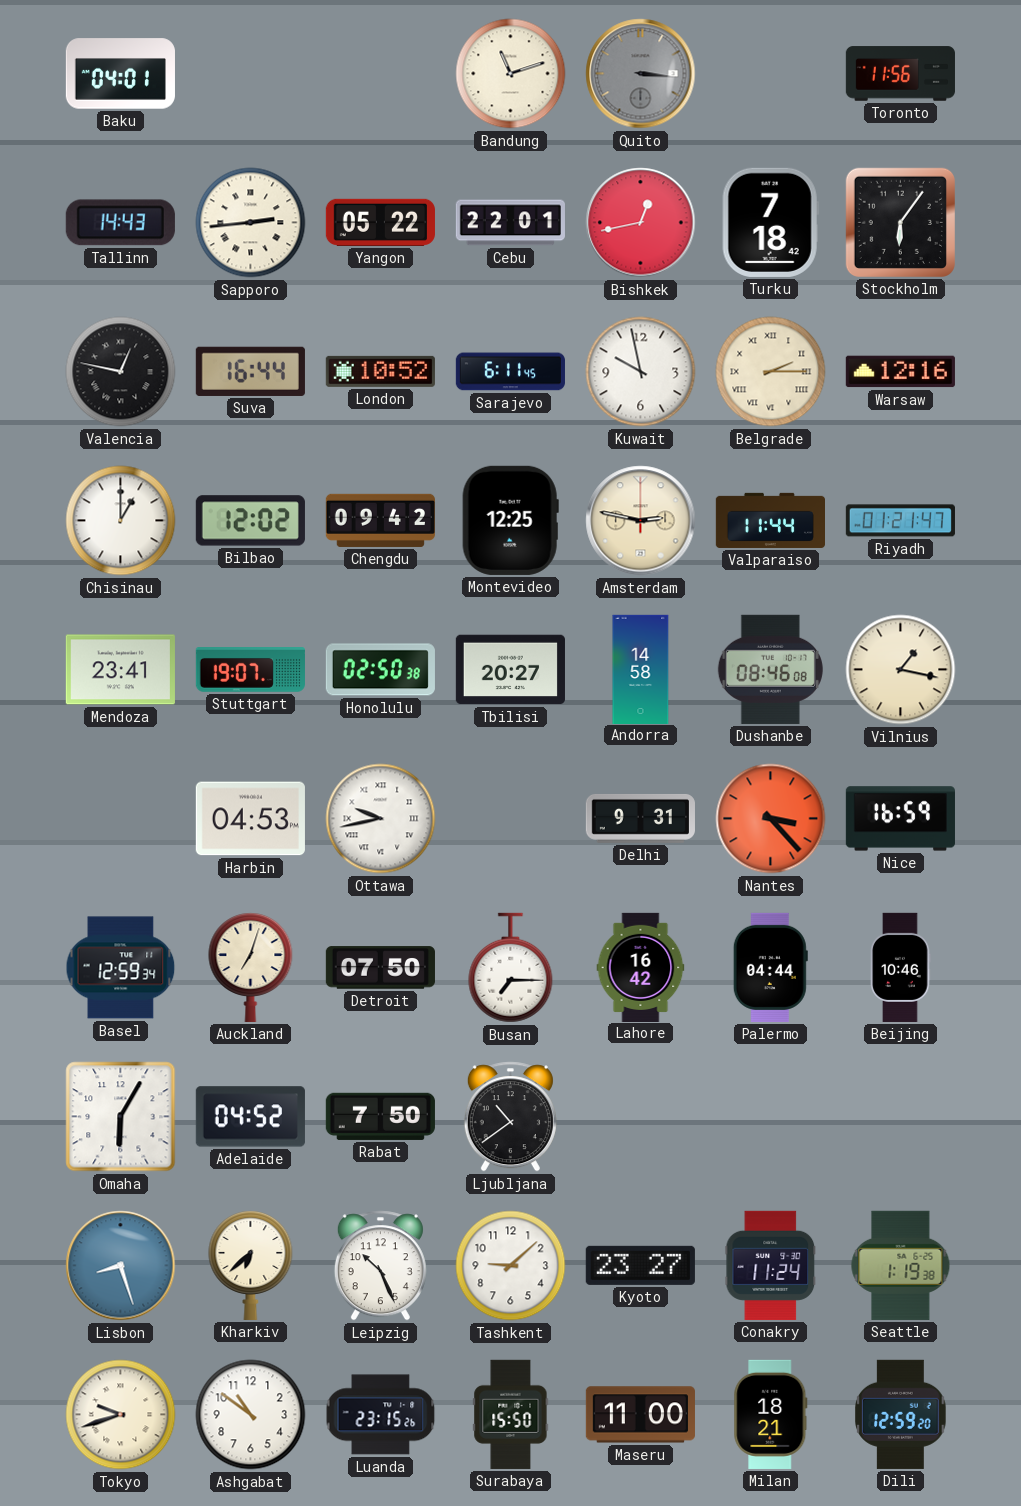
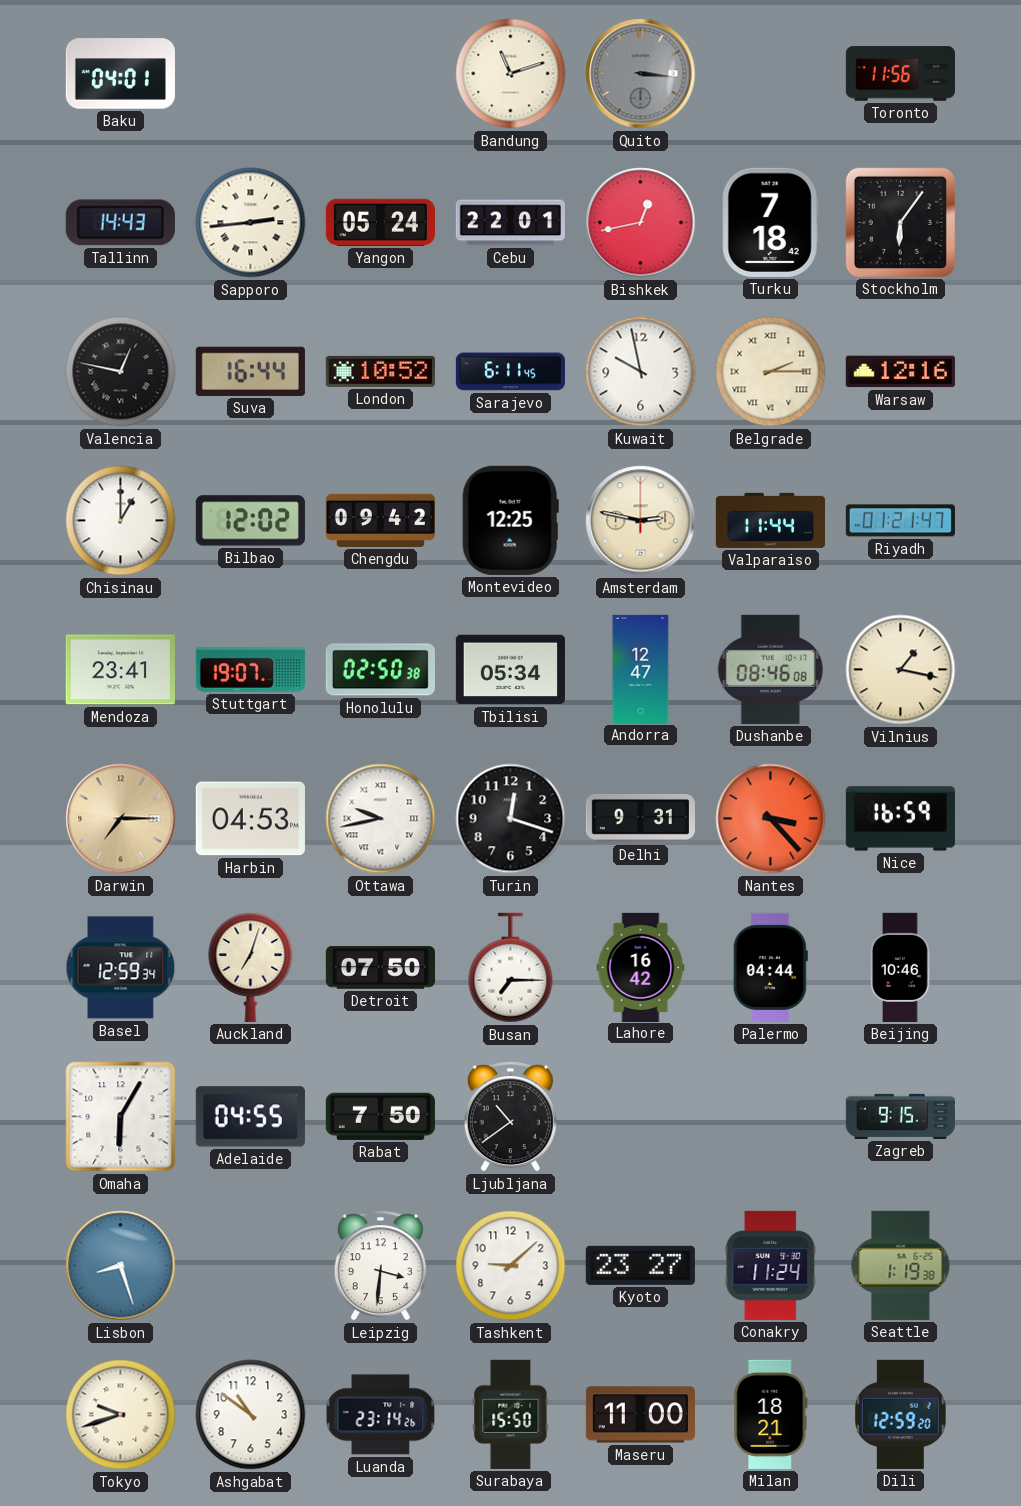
Yangon: 05:22 -> 05:24 (380, 222)
Tbilisi: 20:27 -> 05:34 (510, 670)
Andorra: 14:58 -> 12:47 (641, 669)
Darwin: none -> 7:15 (121, 819)
Turin: none -> 12:18 (511, 819)
Adelaide: 04:52 -> 04:55 (250, 1117)
Zagreb: none -> 9:15 (900, 1116)
Kharkiv: 6:38 -> none (251, 1266)
Leipzig: 10:26 -> 3:31 (380, 1266)
Luanda: 23:15 -> 23:14 (381, 1415)
